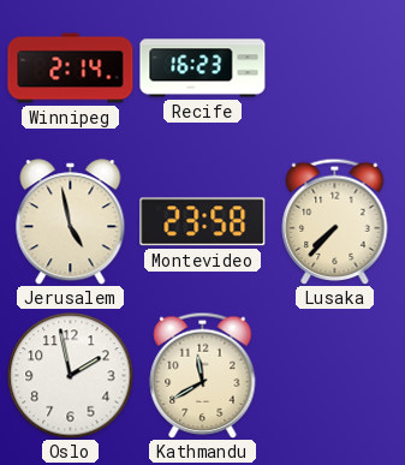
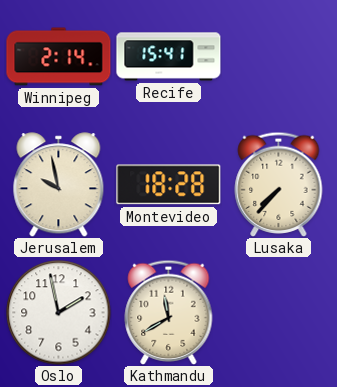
Recife: 16:23 -> 15:41 (169, 57)
Jerusalem: 4:58 -> 9:58 (59, 185)
Montevideo: 23:58 -> 18:28 (169, 185)
